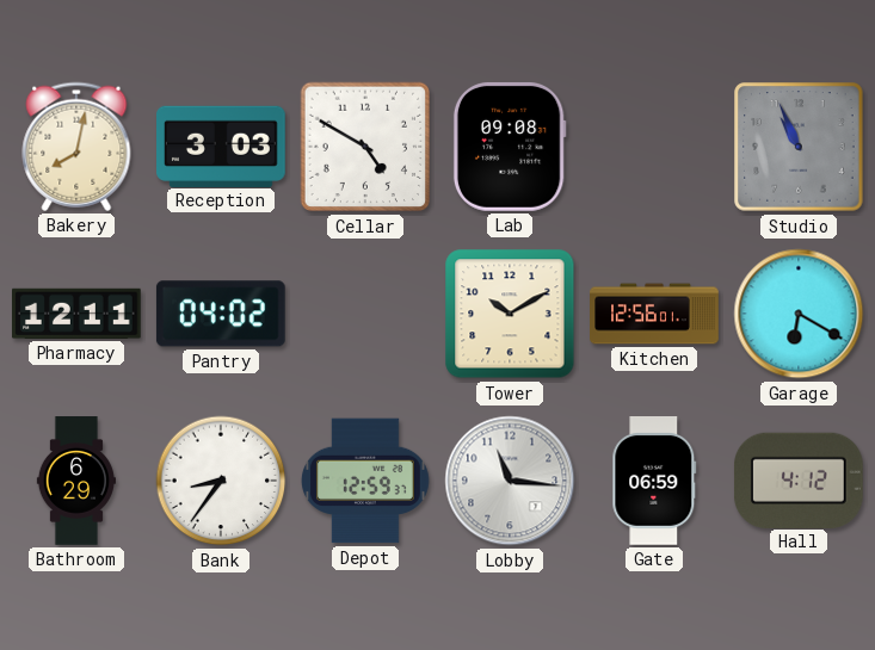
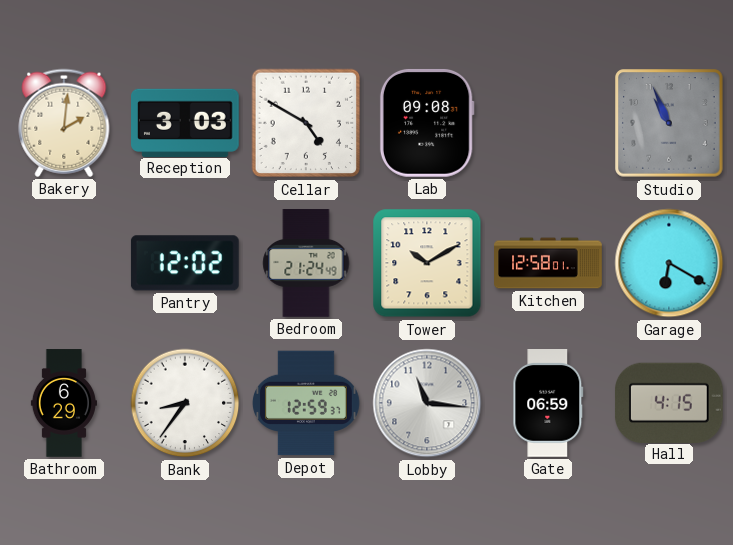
Bakery: 8:02 -> 2:01 (64, 123)
Pharmacy: 12:11 -> none (78, 314)
Pantry: 04:02 -> 12:02 (185, 263)
Bedroom: none -> 21:24 (306, 263)
Kitchen: 12:56 -> 12:58 (548, 263)
Hall: 4:12 -> 4:15 (669, 402)
